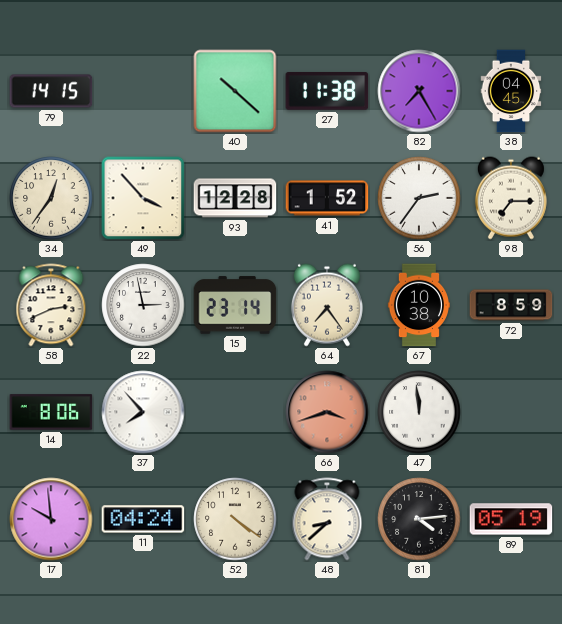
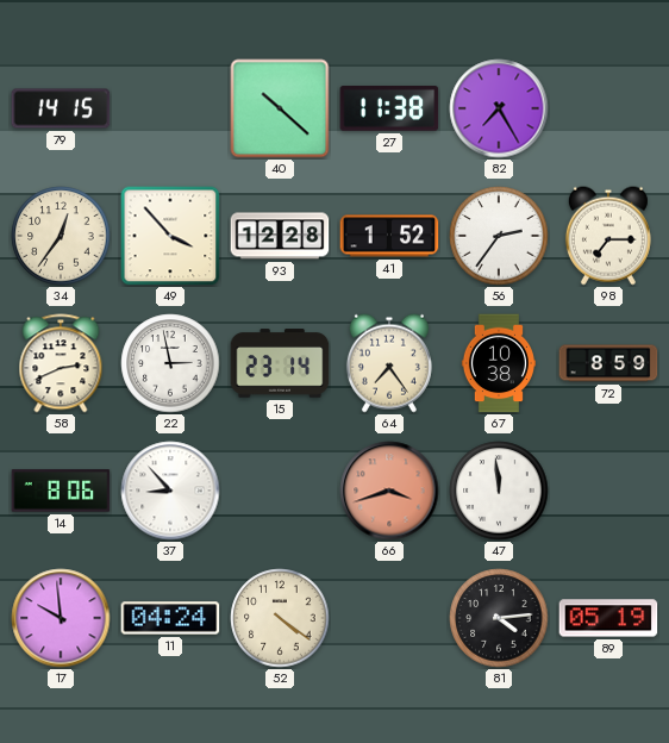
38: 04:45 -> none (511, 91)
37: 7:53 -> 8:53 (170, 491)
48: 8:38 -> none (327, 519)
